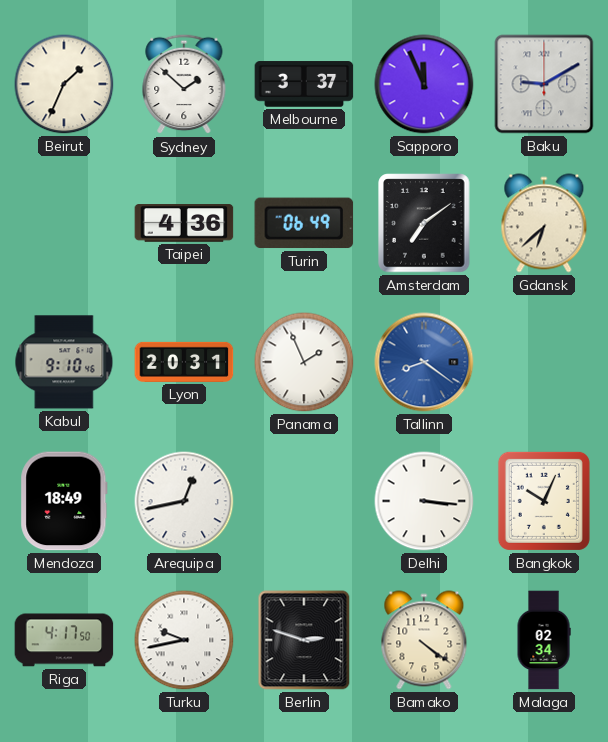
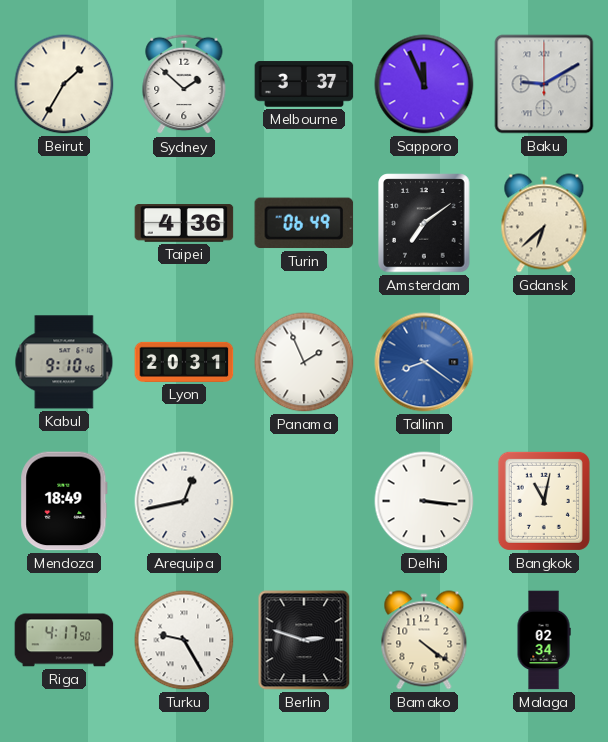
Beirut: 1:34 -> 1:35 (64, 84)
Bangkok: 10:04 -> 11:02 (544, 501)
Turku: 9:43 -> 9:25 (184, 640)
